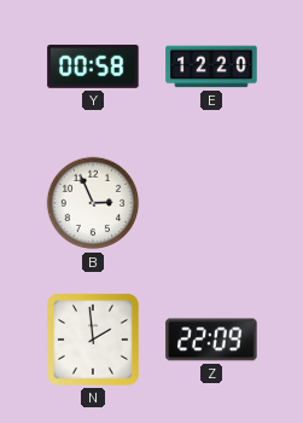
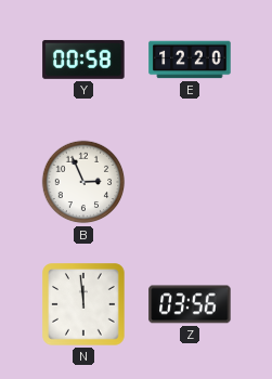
N: 1:59 -> 11:59 (83, 304)
Z: 22:09 -> 03:56 (190, 304)
